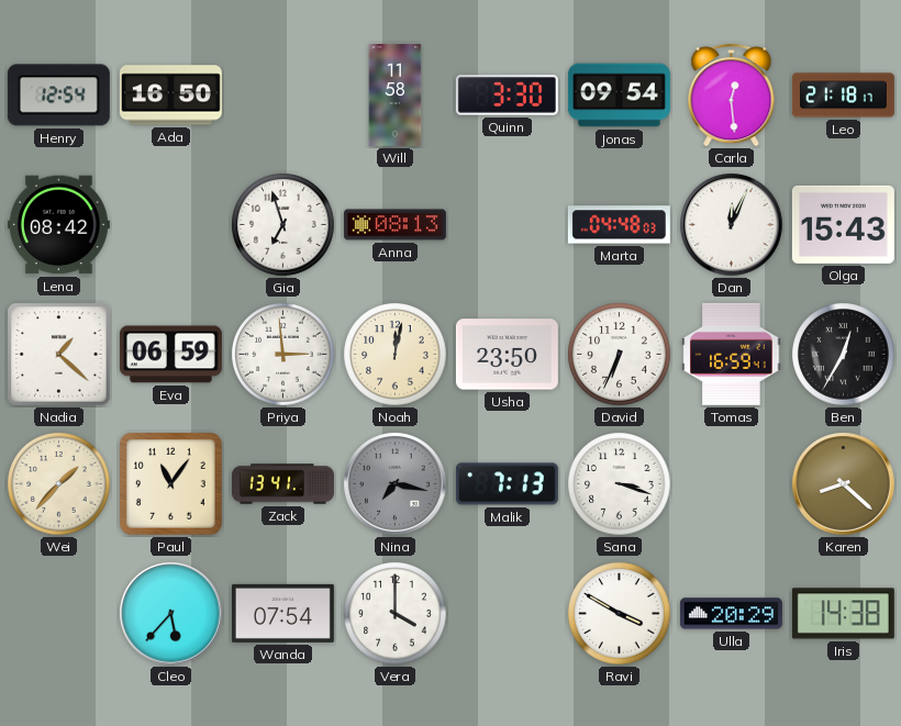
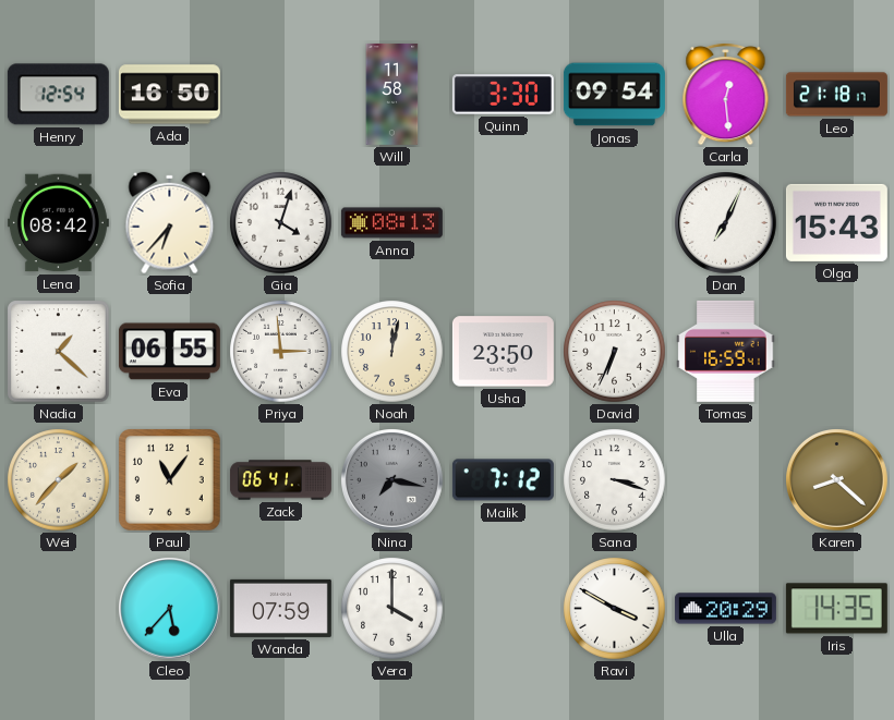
Sofia: none -> 6:37 (170, 223)
Gia: 6:57 -> 4:03 (281, 223)
Marta: 04:48 -> none (619, 225)
Dan: 12:04 -> 7:04 (726, 223)
Eva: 06:59 -> 06:55 (169, 352)
Ben: 12:35 -> none (844, 355)
Zack: 13:41 -> 06:41 (280, 480)
Malik: 7:13 -> 7:12 (503, 480)
Wanda: 07:54 -> 07:59 (280, 608)
Iris: 14:38 -> 14:35 (836, 609)
